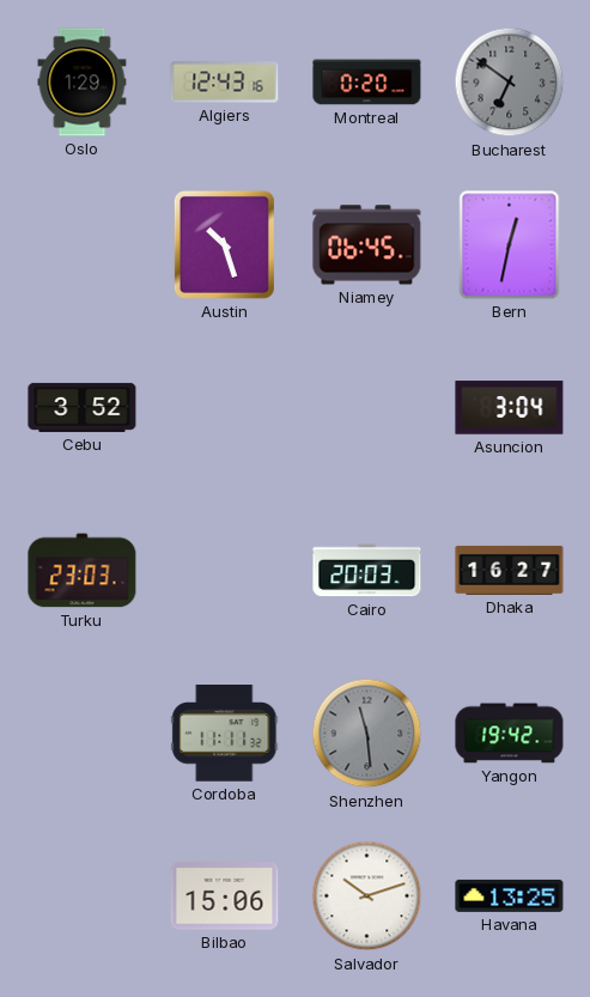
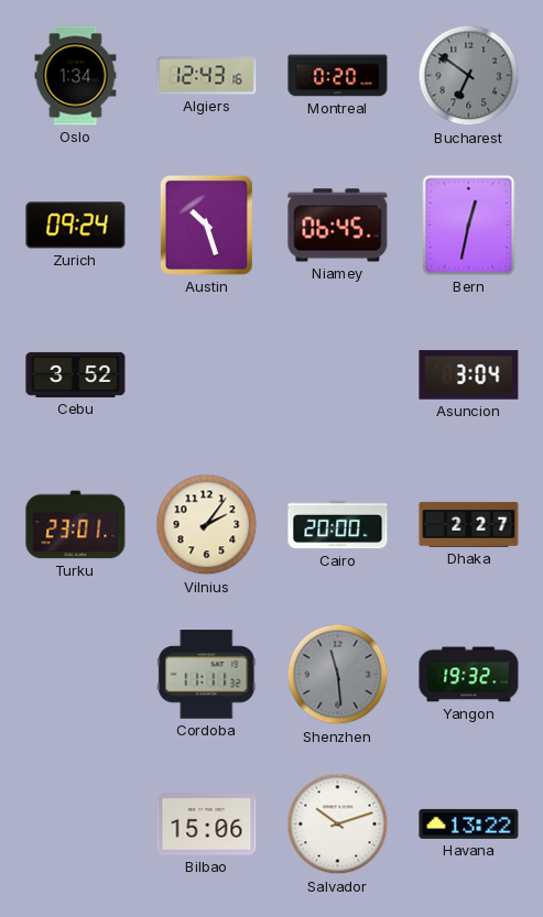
Oslo: 1:29 -> 1:34 (76, 76)
Zurich: none -> 09:24 (76, 226)
Turku: 23:03 -> 23:01 (76, 525)
Vilnius: none -> 2:06 (207, 525)
Cairo: 20:03 -> 20:00 (338, 525)
Dhaka: 16:27 -> 2:27 (469, 524)
Yangon: 19:42 -> 19:32 (469, 675)
Havana: 13:25 -> 13:22 (469, 823)
